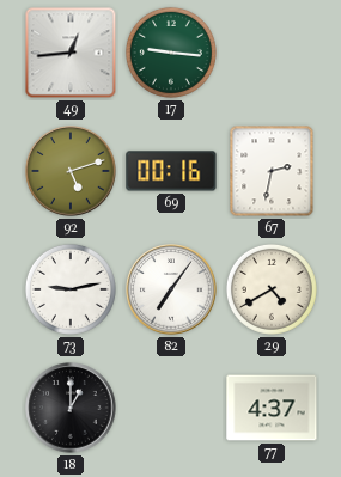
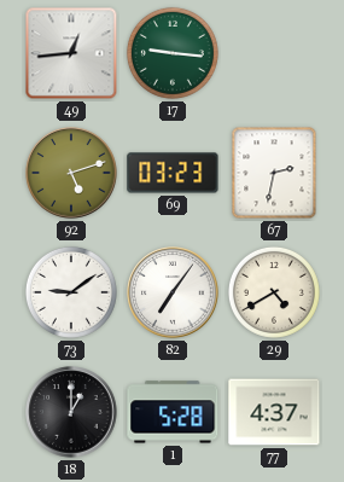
69: 00:16 -> 03:23 (173, 173)
73: 9:13 -> 9:09 (71, 292)
1: none -> 5:28 (173, 412)
